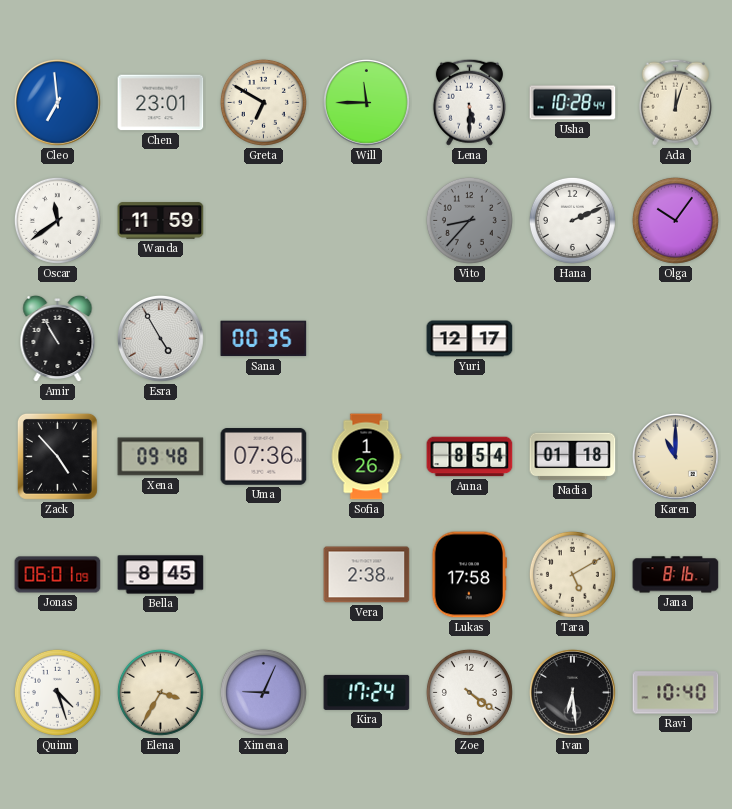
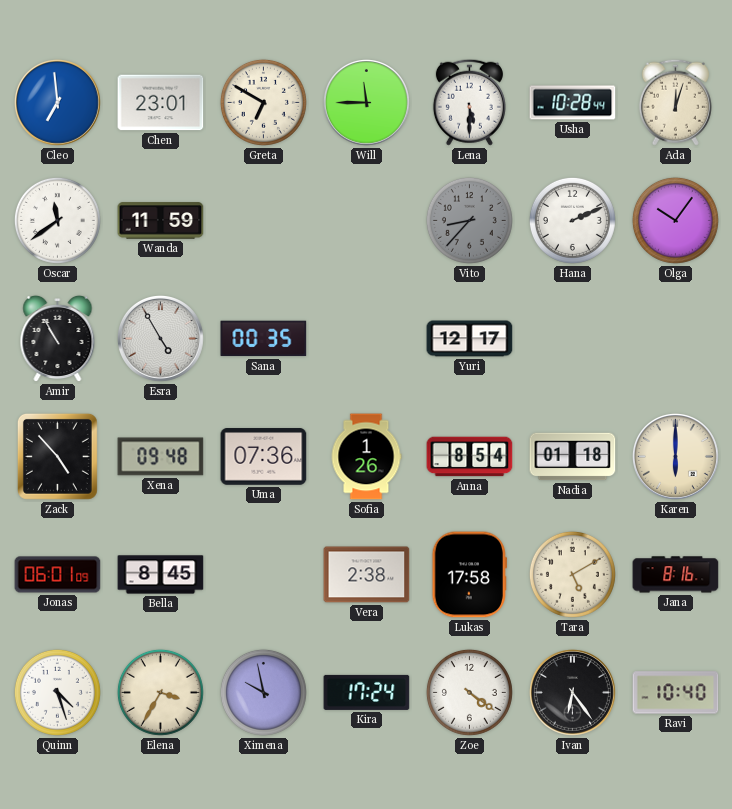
Karen: 11:00 -> 6:00 (675, 456)
Ximena: 9:04 -> 9:58 (263, 692)
Ivan: 6:29 -> 6:24 (572, 692)
